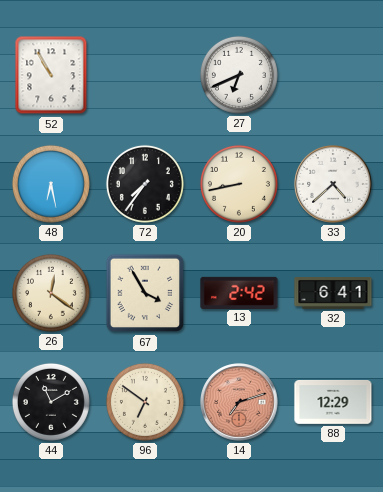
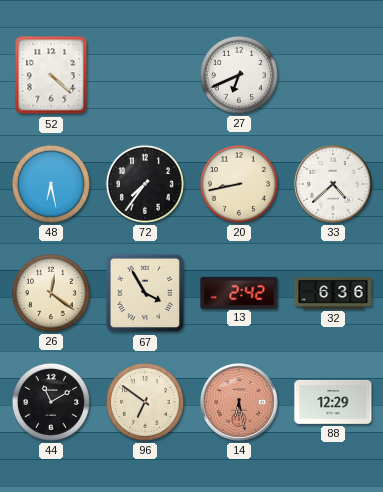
52: 10:55 -> 4:22 (51, 75)
32: 6:41 -> 6:36 (333, 294)
14: 7:12 -> 6:28 (239, 402)
